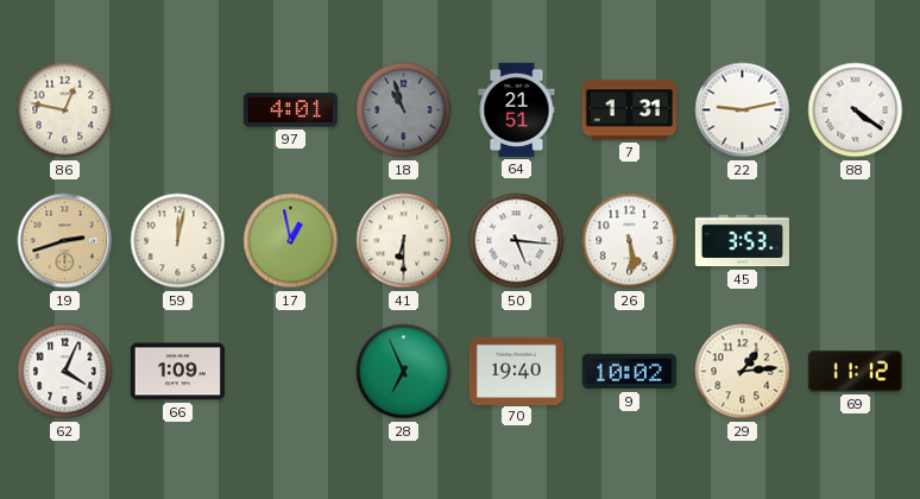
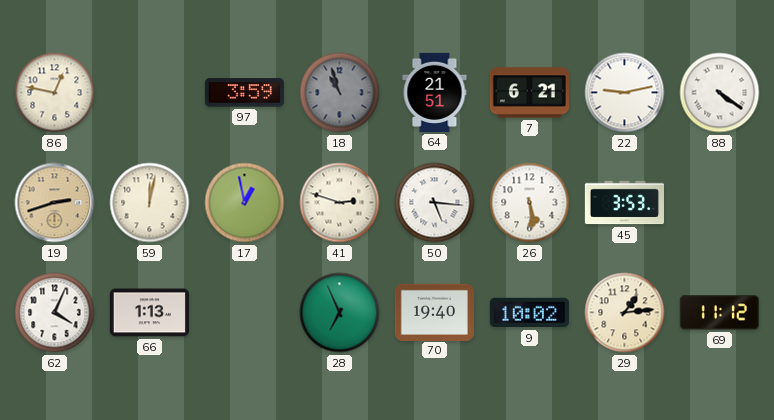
97: 4:01 -> 3:59 (244, 93)
7: 1:31 -> 6:21 (529, 93)
41: 6:30 -> 2:48 (340, 203)
66: 1:09 -> 1:13 (149, 313)
